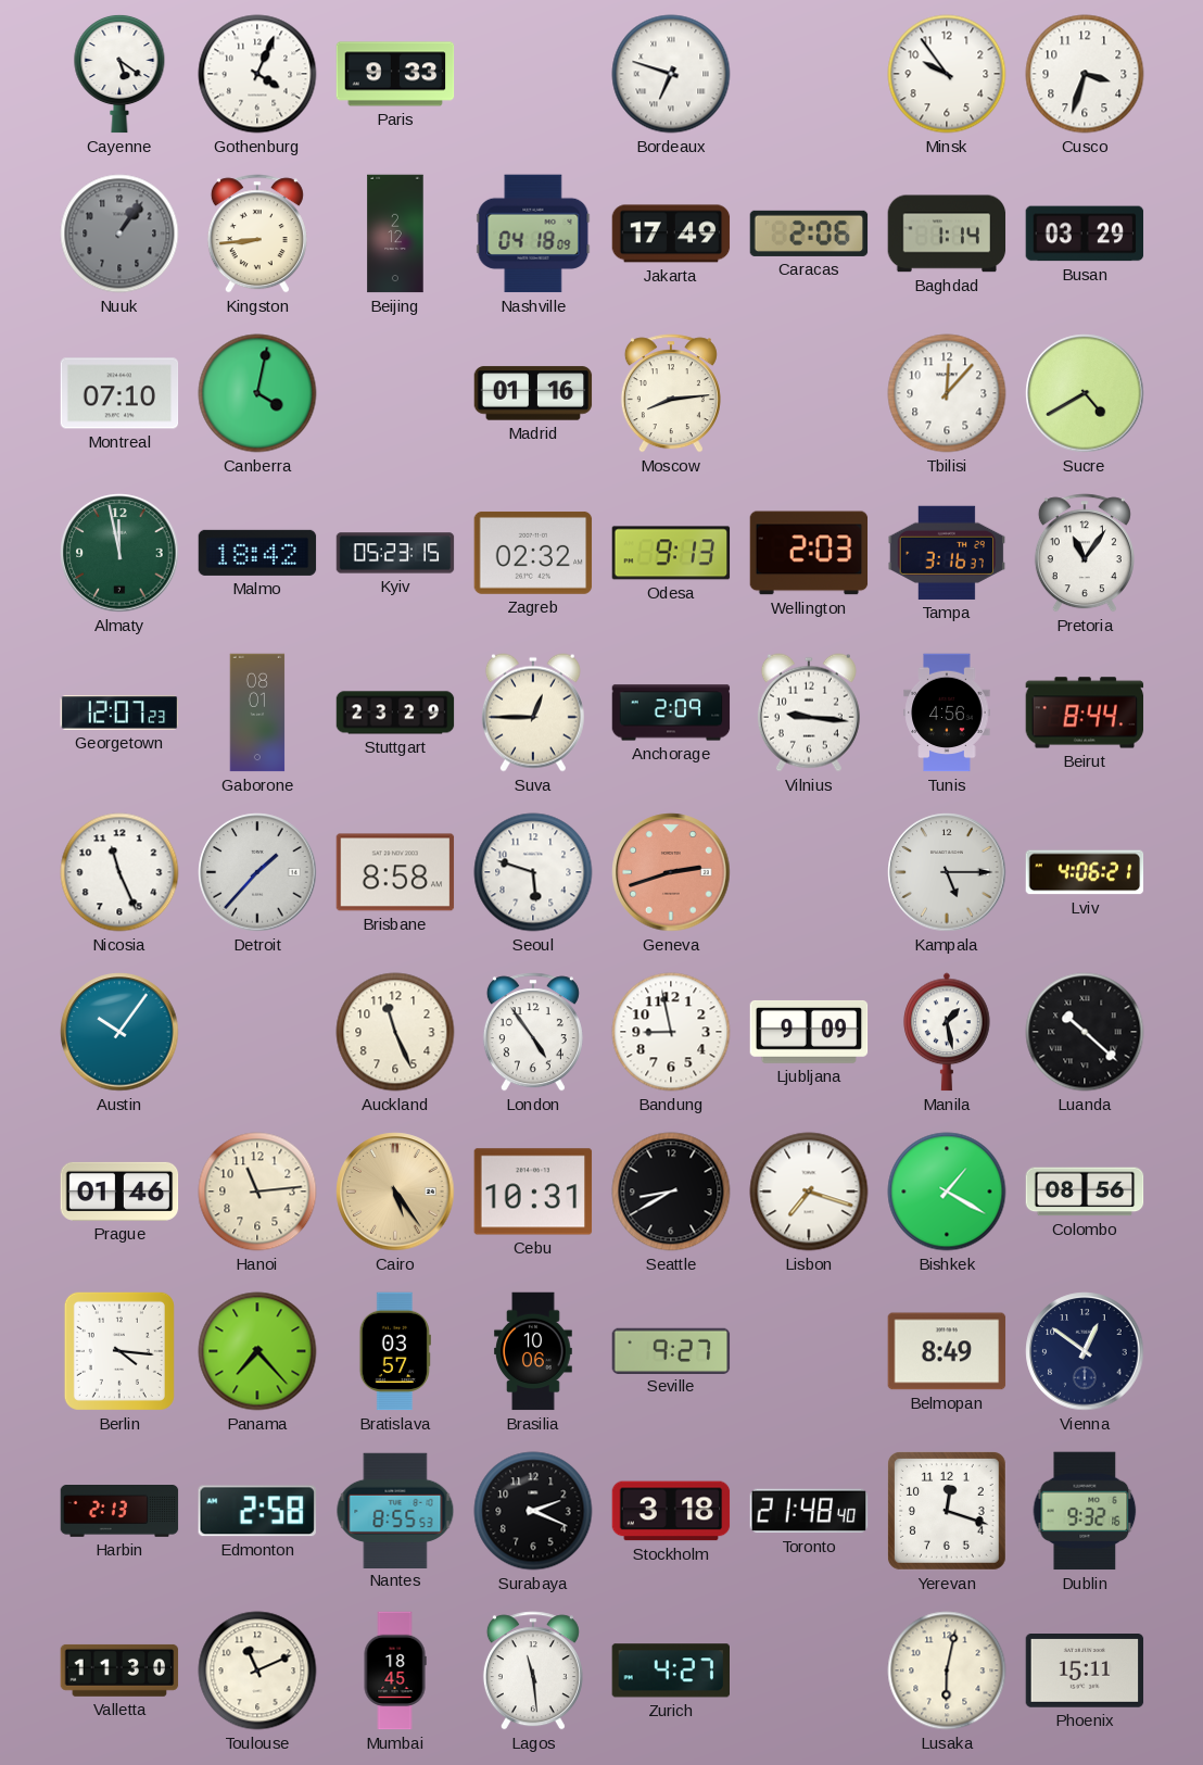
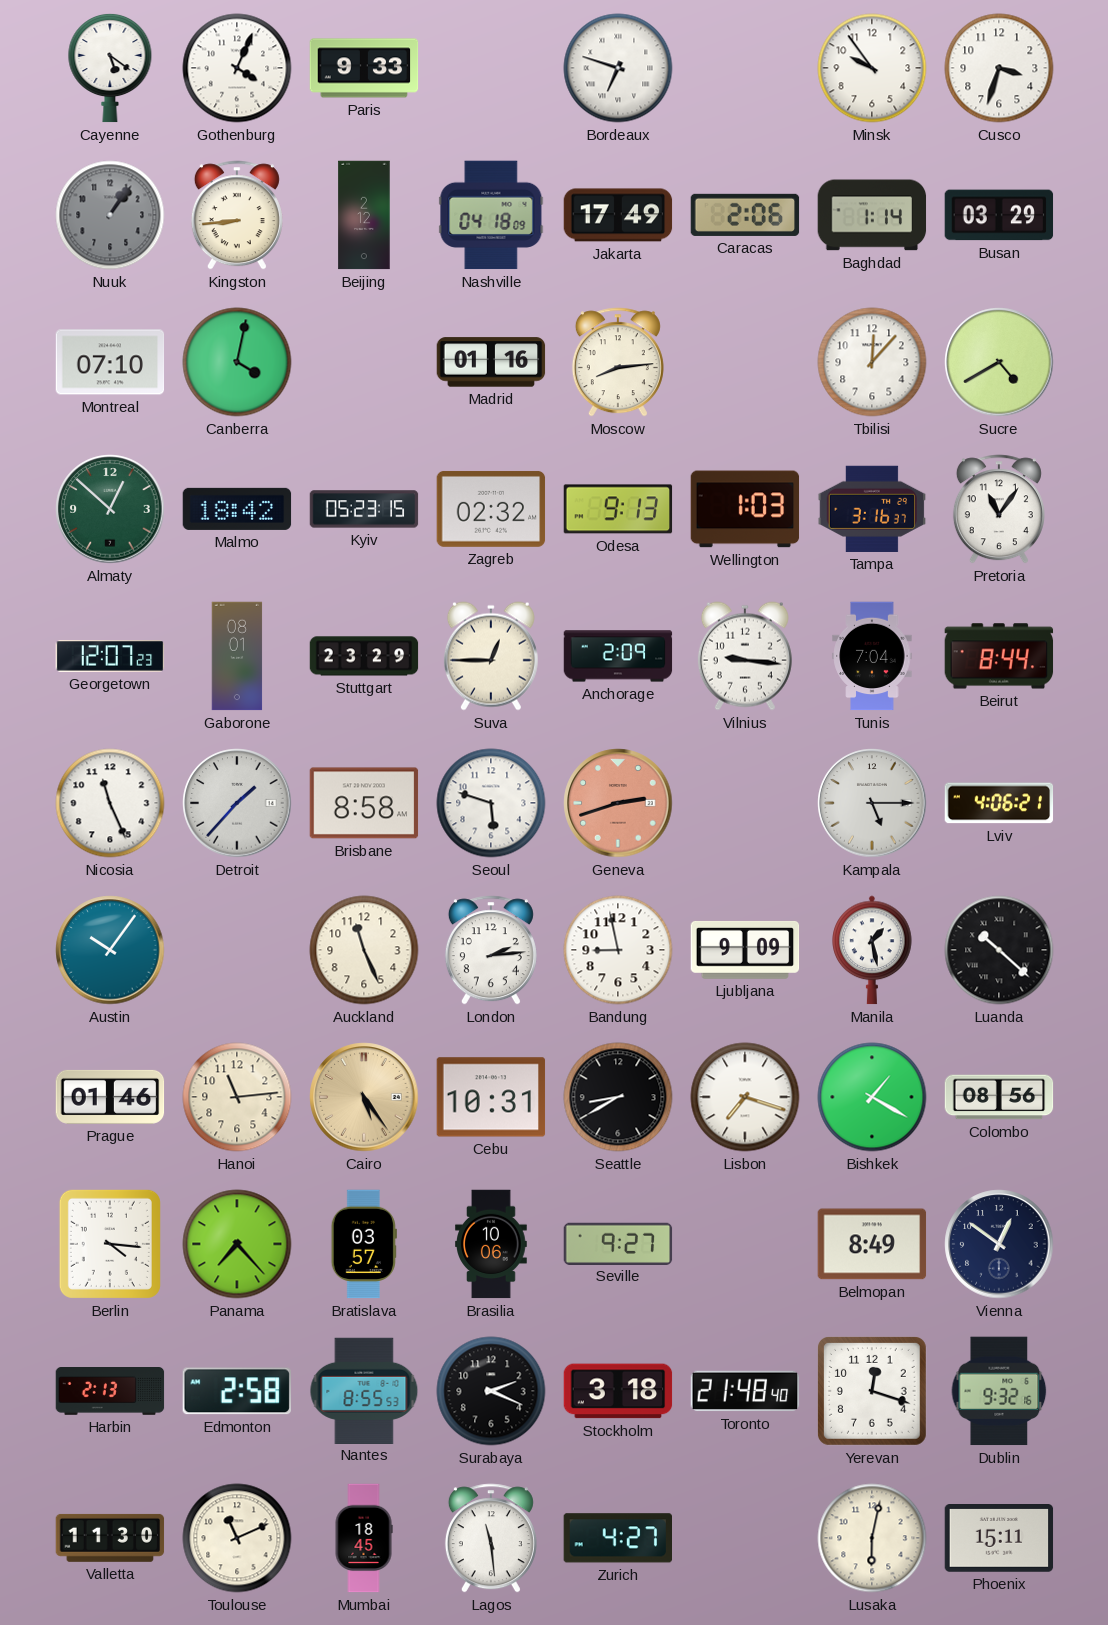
Almaty: 11:58 -> 12:52 (110, 509)
Wellington: 2:03 -> 1:03 (745, 509)
Tunis: 4:56 -> 7:04 (872, 656)
London: 4:54 -> 2:14 (491, 950)
